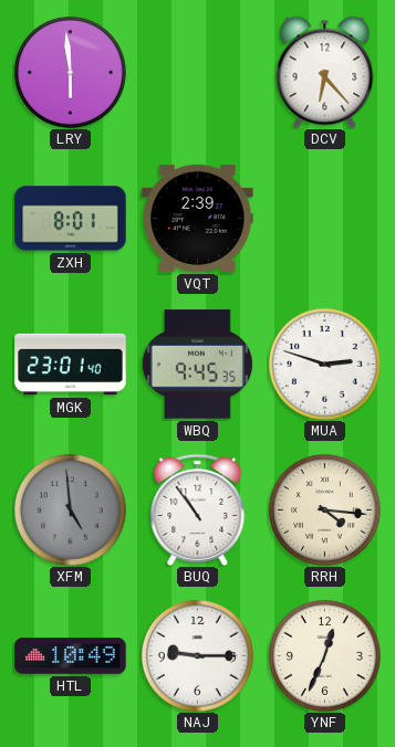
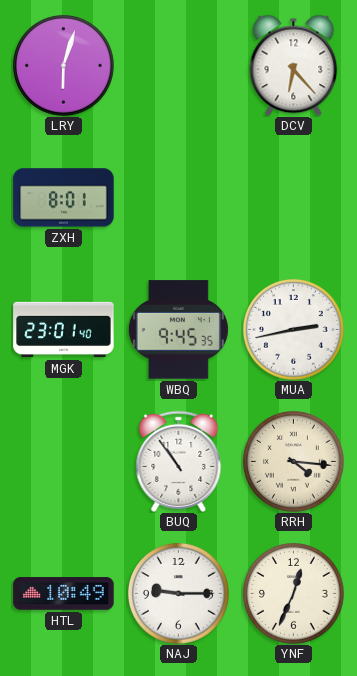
LRY: 5:59 -> 6:03 (64, 66)
VQT: 2:39 -> none (198, 218)
MUA: 2:48 -> 2:43 (294, 330)
XFM: 4:59 -> none (71, 511)
